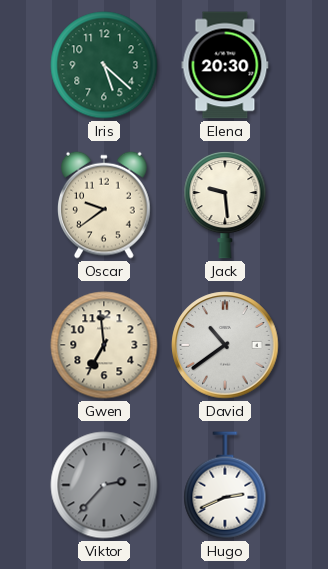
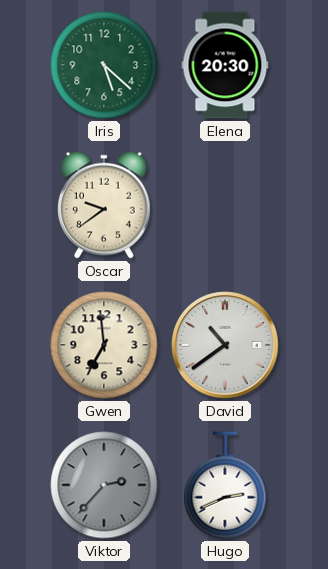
Jack: 9:29 -> none (225, 205)
